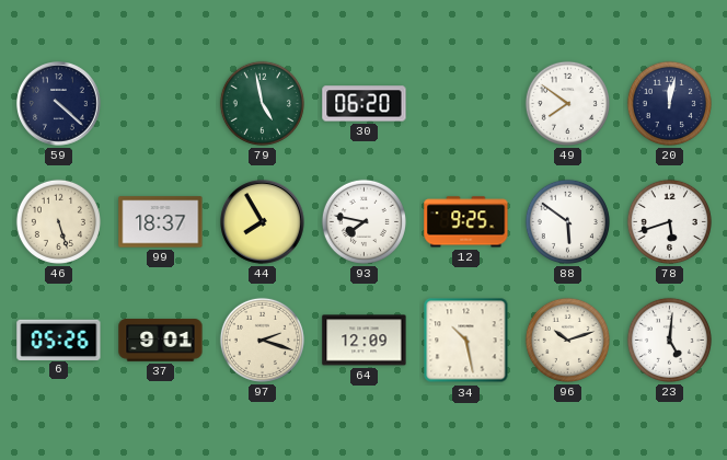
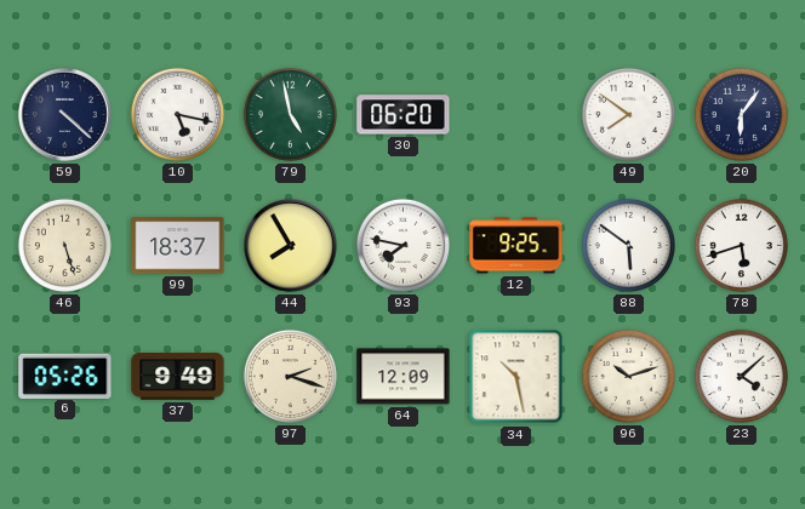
10: none -> 5:17 (177, 114)
20: 12:02 -> 6:06 (741, 114)
37: 9:01 -> 9:49 (178, 377)
23: 5:01 -> 4:08 (741, 376)
